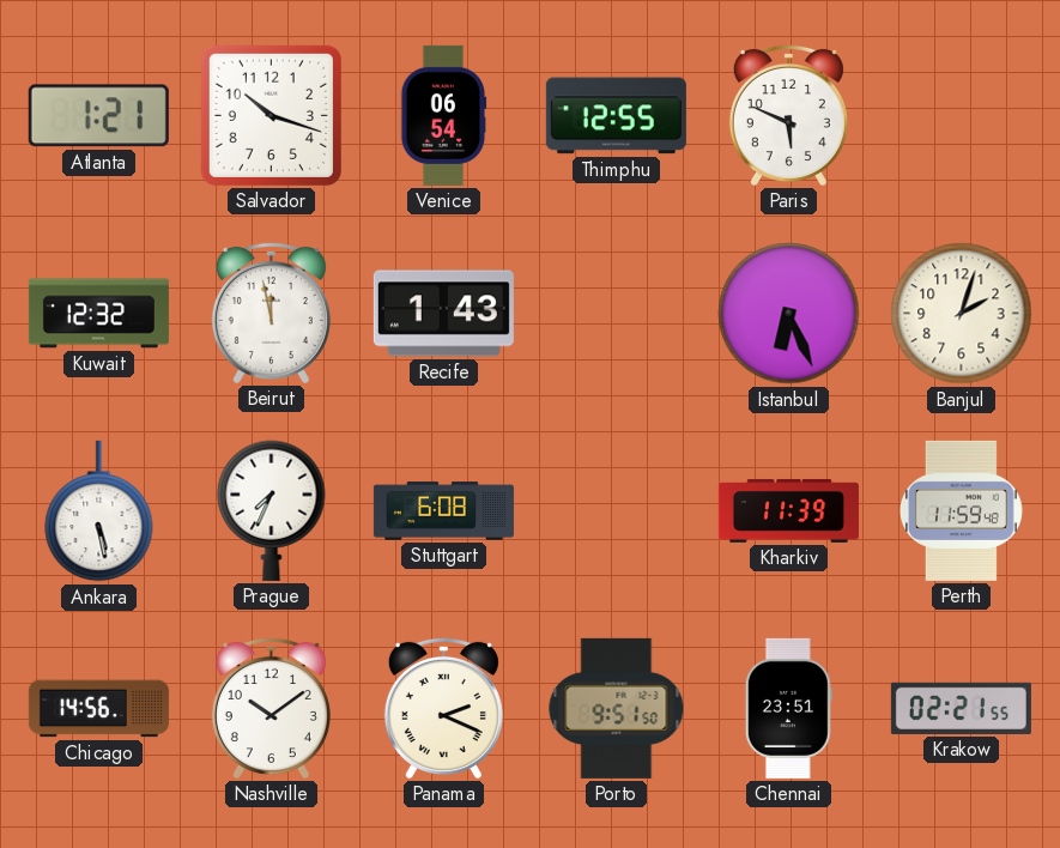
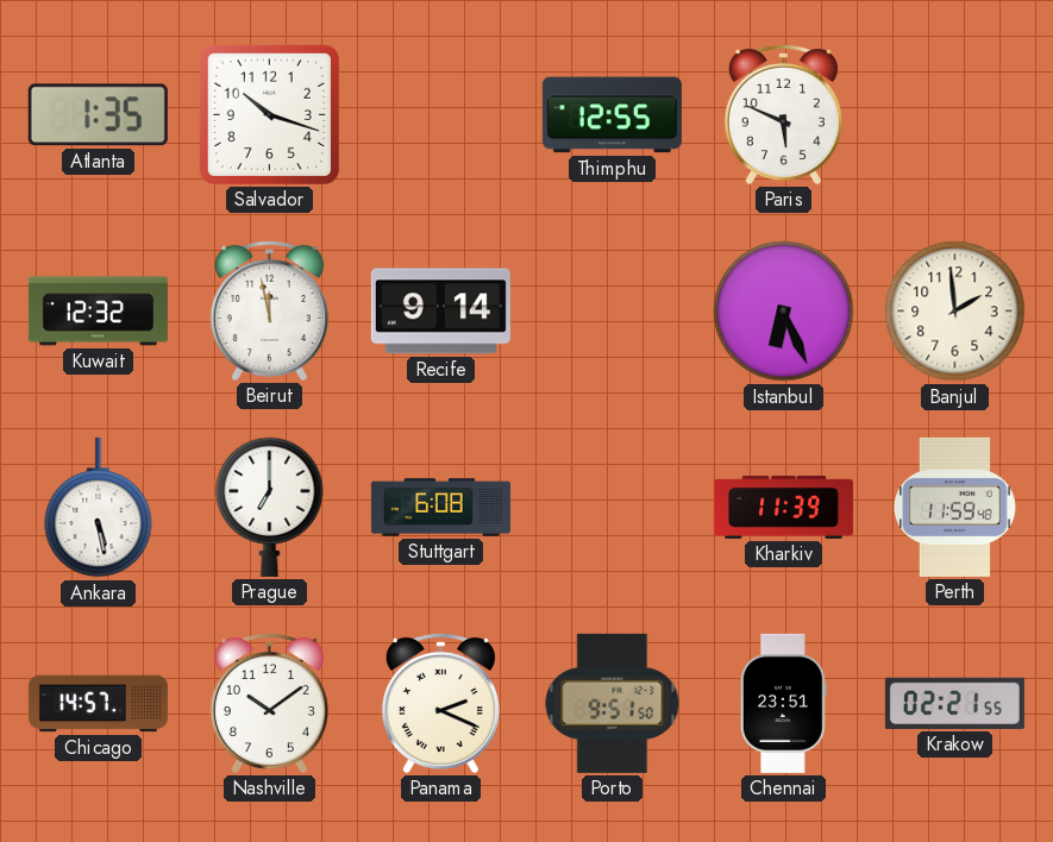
Atlanta: 1:21 -> 1:35 (98, 115)
Venice: 06:54 -> none (444, 115)
Recife: 1:43 -> 9:14 (440, 312)
Banjul: 2:03 -> 1:59 (955, 312)
Prague: 7:34 -> 7:00 (270, 507)
Chicago: 14:56 -> 14:57 (98, 704)
